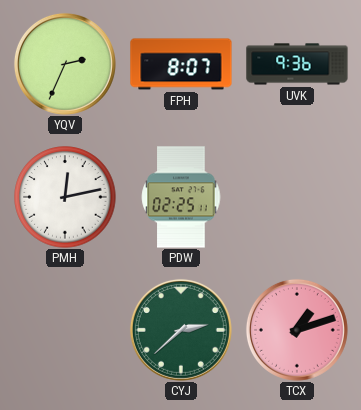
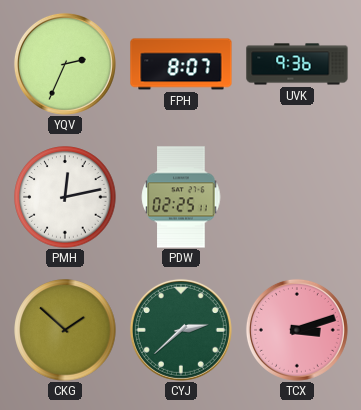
CKG: none -> 1:52 (65, 330)
TCX: 1:12 -> 3:12 (297, 330)
